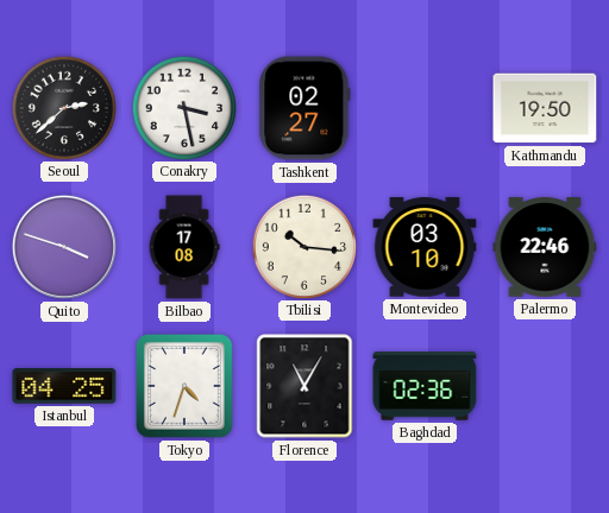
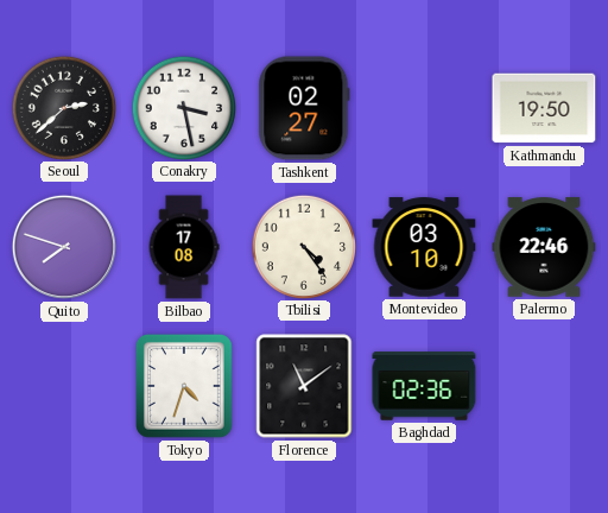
Quito: 3:48 -> 7:48 (64, 247)
Tbilisi: 10:16 -> 4:24 (303, 246)
Istanbul: 04:25 -> none (64, 386)
Florence: 11:05 -> 11:09 (304, 386)
